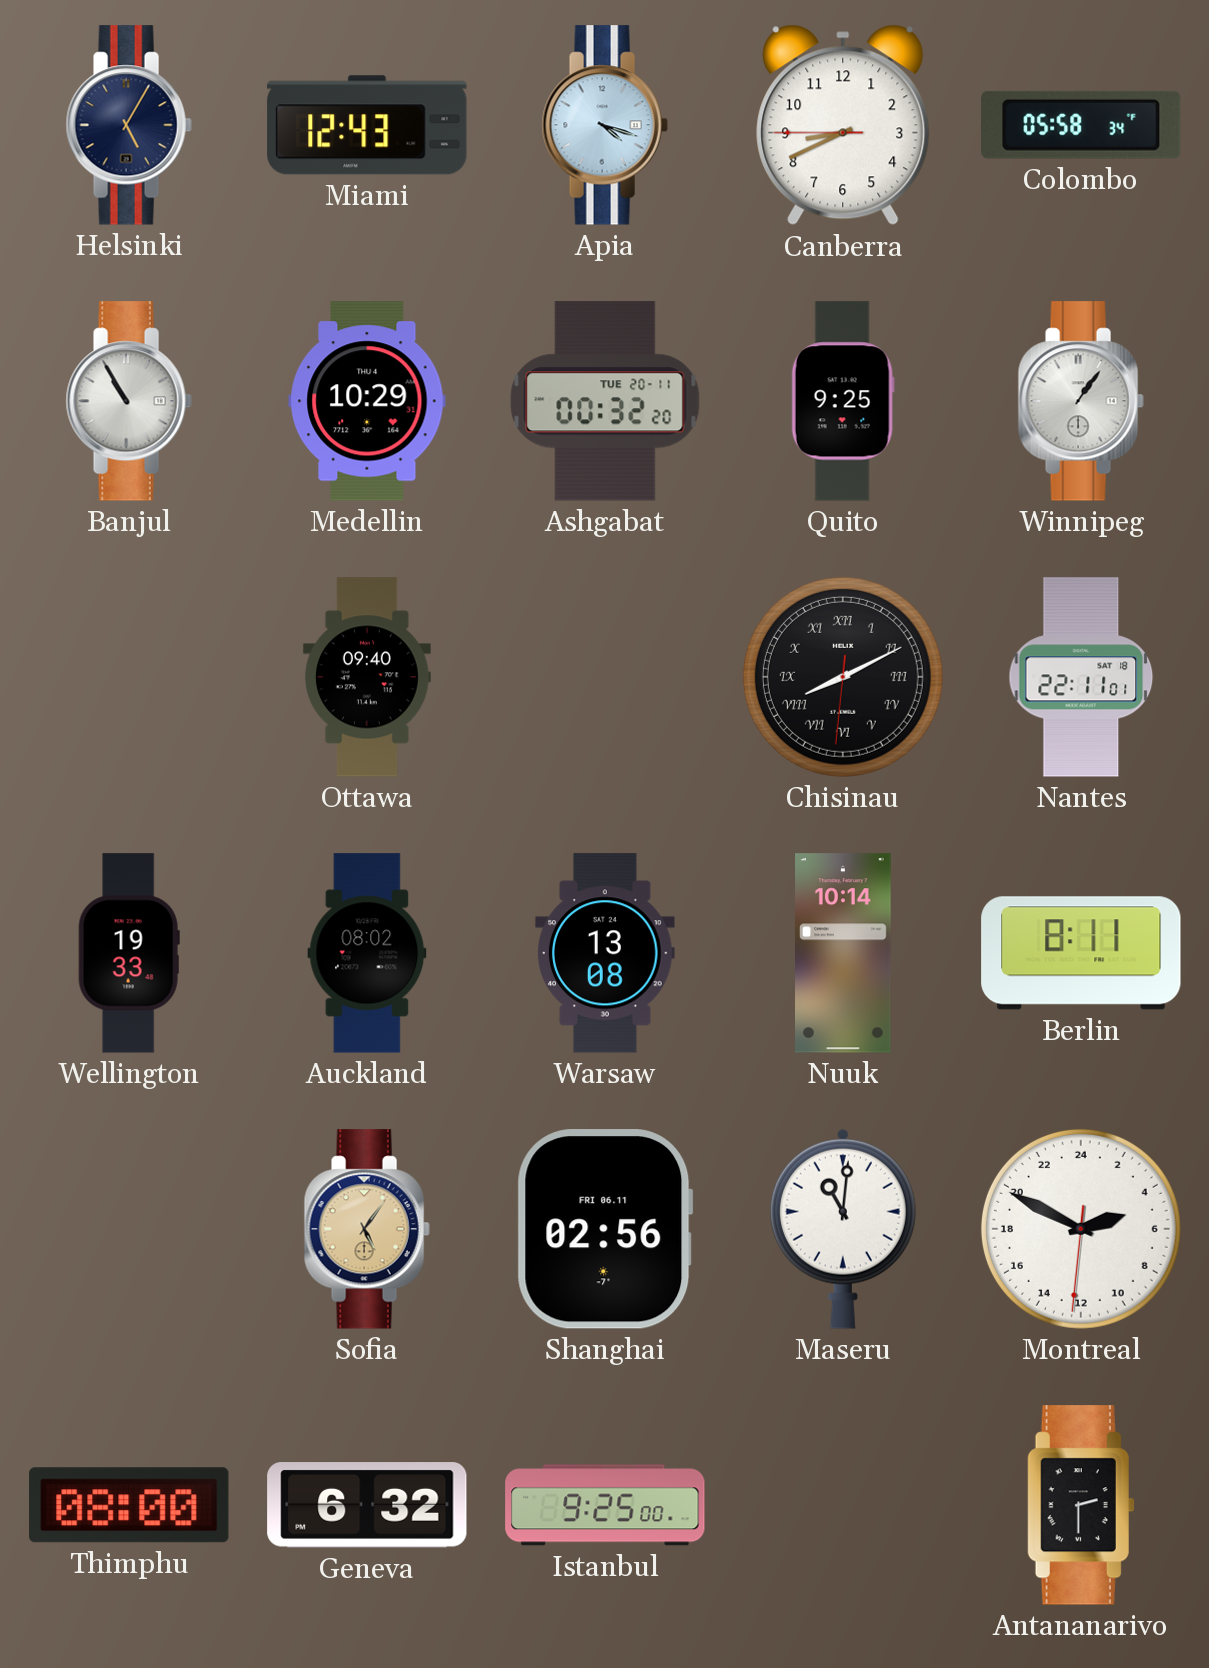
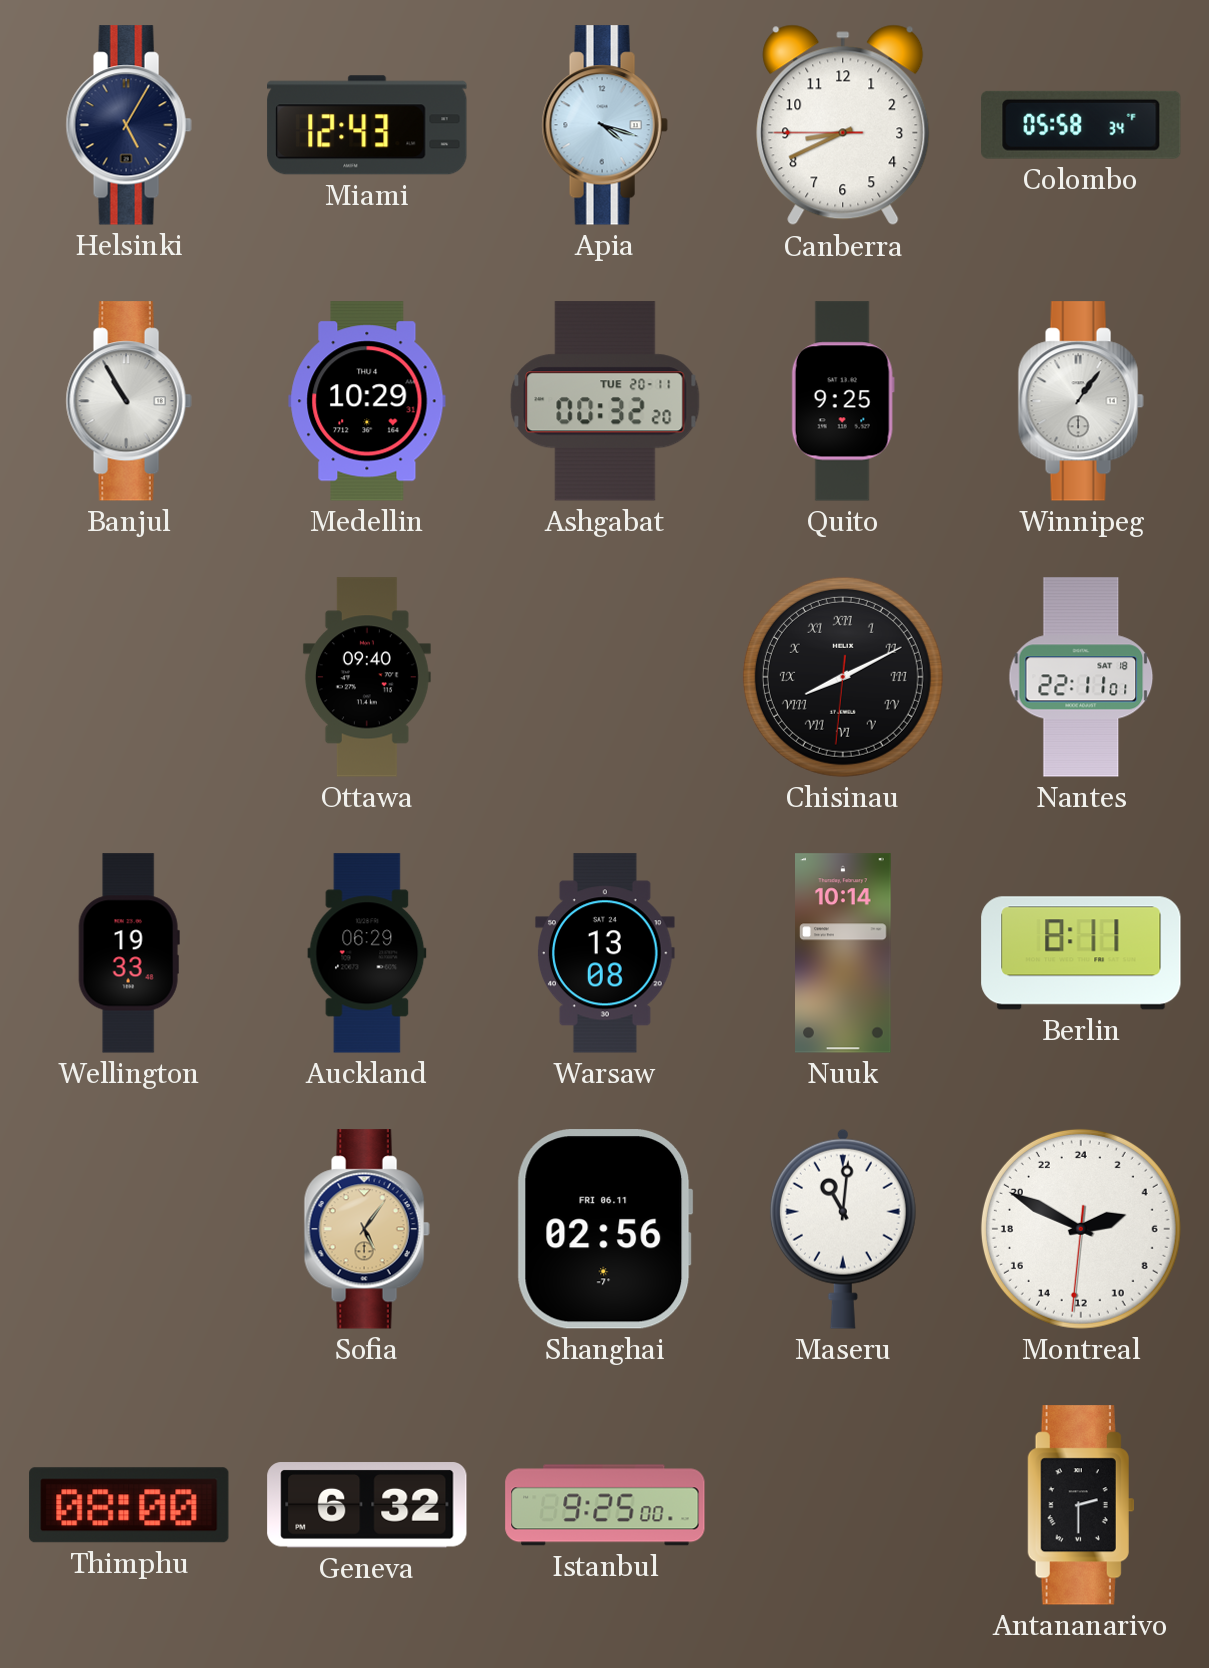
Auckland: 08:02 -> 06:29 (367, 953)
